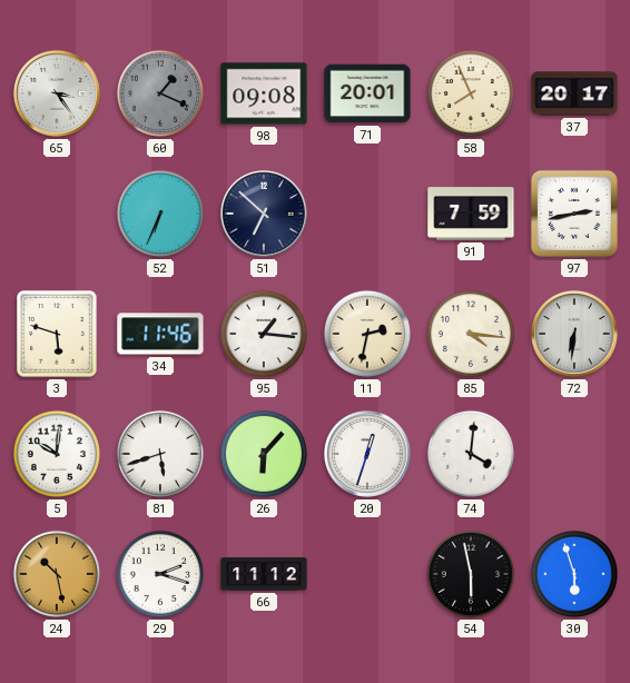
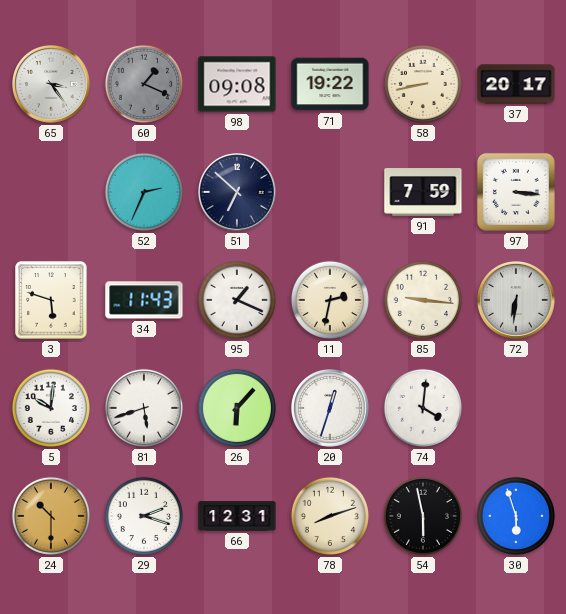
71: 20:01 -> 19:22 (330, 84)
58: 7:56 -> 8:43 (423, 84)
52: 6:34 -> 2:34 (144, 192)
97: 2:43 -> 3:16 (516, 192)
34: 11:46 -> 11:43 (144, 300)
95: 1:16 -> 1:19 (237, 300)
85: 4:16 -> 9:16 (423, 300)
24: 10:28 -> 10:30 (51, 516)
66: 11:12 -> 12:31 (237, 516)
78: none -> 8:12 (330, 516)
